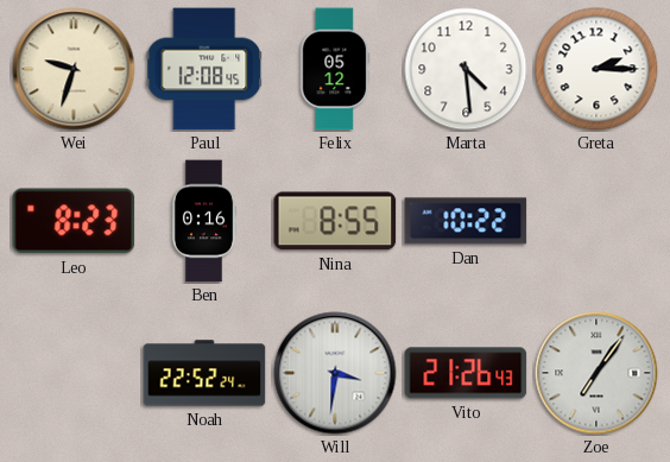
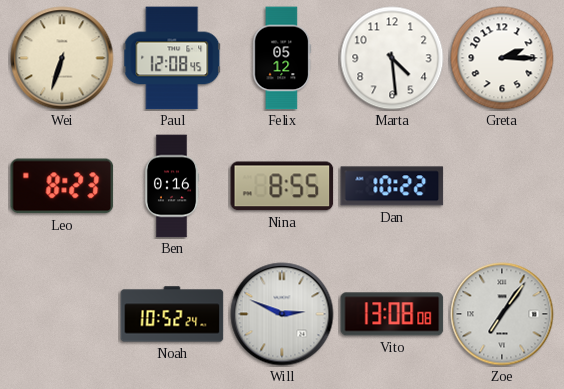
Wei: 9:33 -> 6:33 (62, 58)
Noah: 22:52 -> 10:52 (172, 314)
Will: 3:31 -> 2:49 (282, 314)
Vito: 21:26 -> 13:08 (392, 314)
